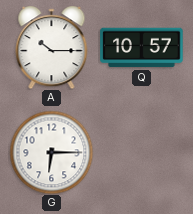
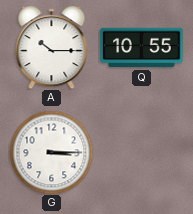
Q: 10:57 -> 10:55 (142, 48)
G: 6:15 -> 3:15 (51, 152)
